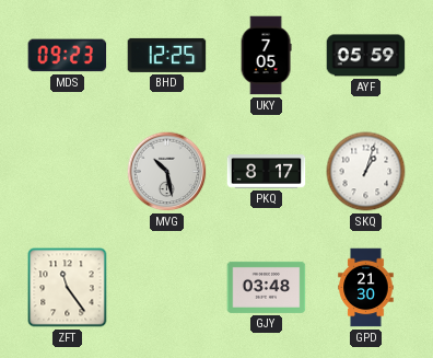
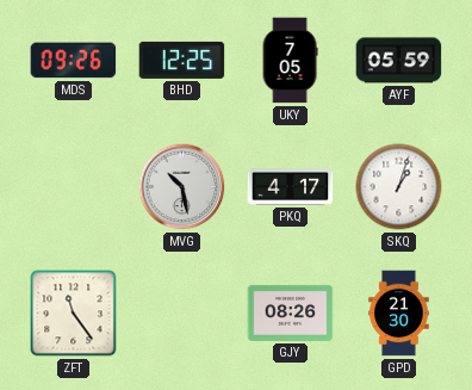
MDS: 09:23 -> 09:26 (74, 61)
PKQ: 8:17 -> 4:17 (291, 187)
GJY: 03:48 -> 08:26 (291, 312)
